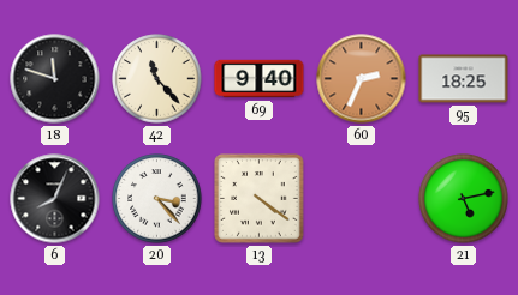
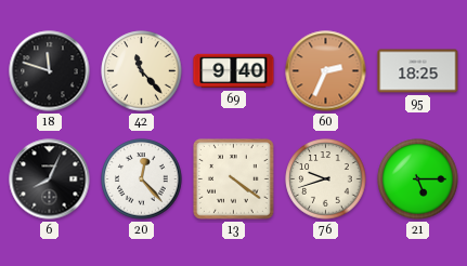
20: 3:23 -> 12:23 (142, 179)
76: none -> 9:42 (326, 179)
21: 5:13 -> 5:15 (418, 179)
